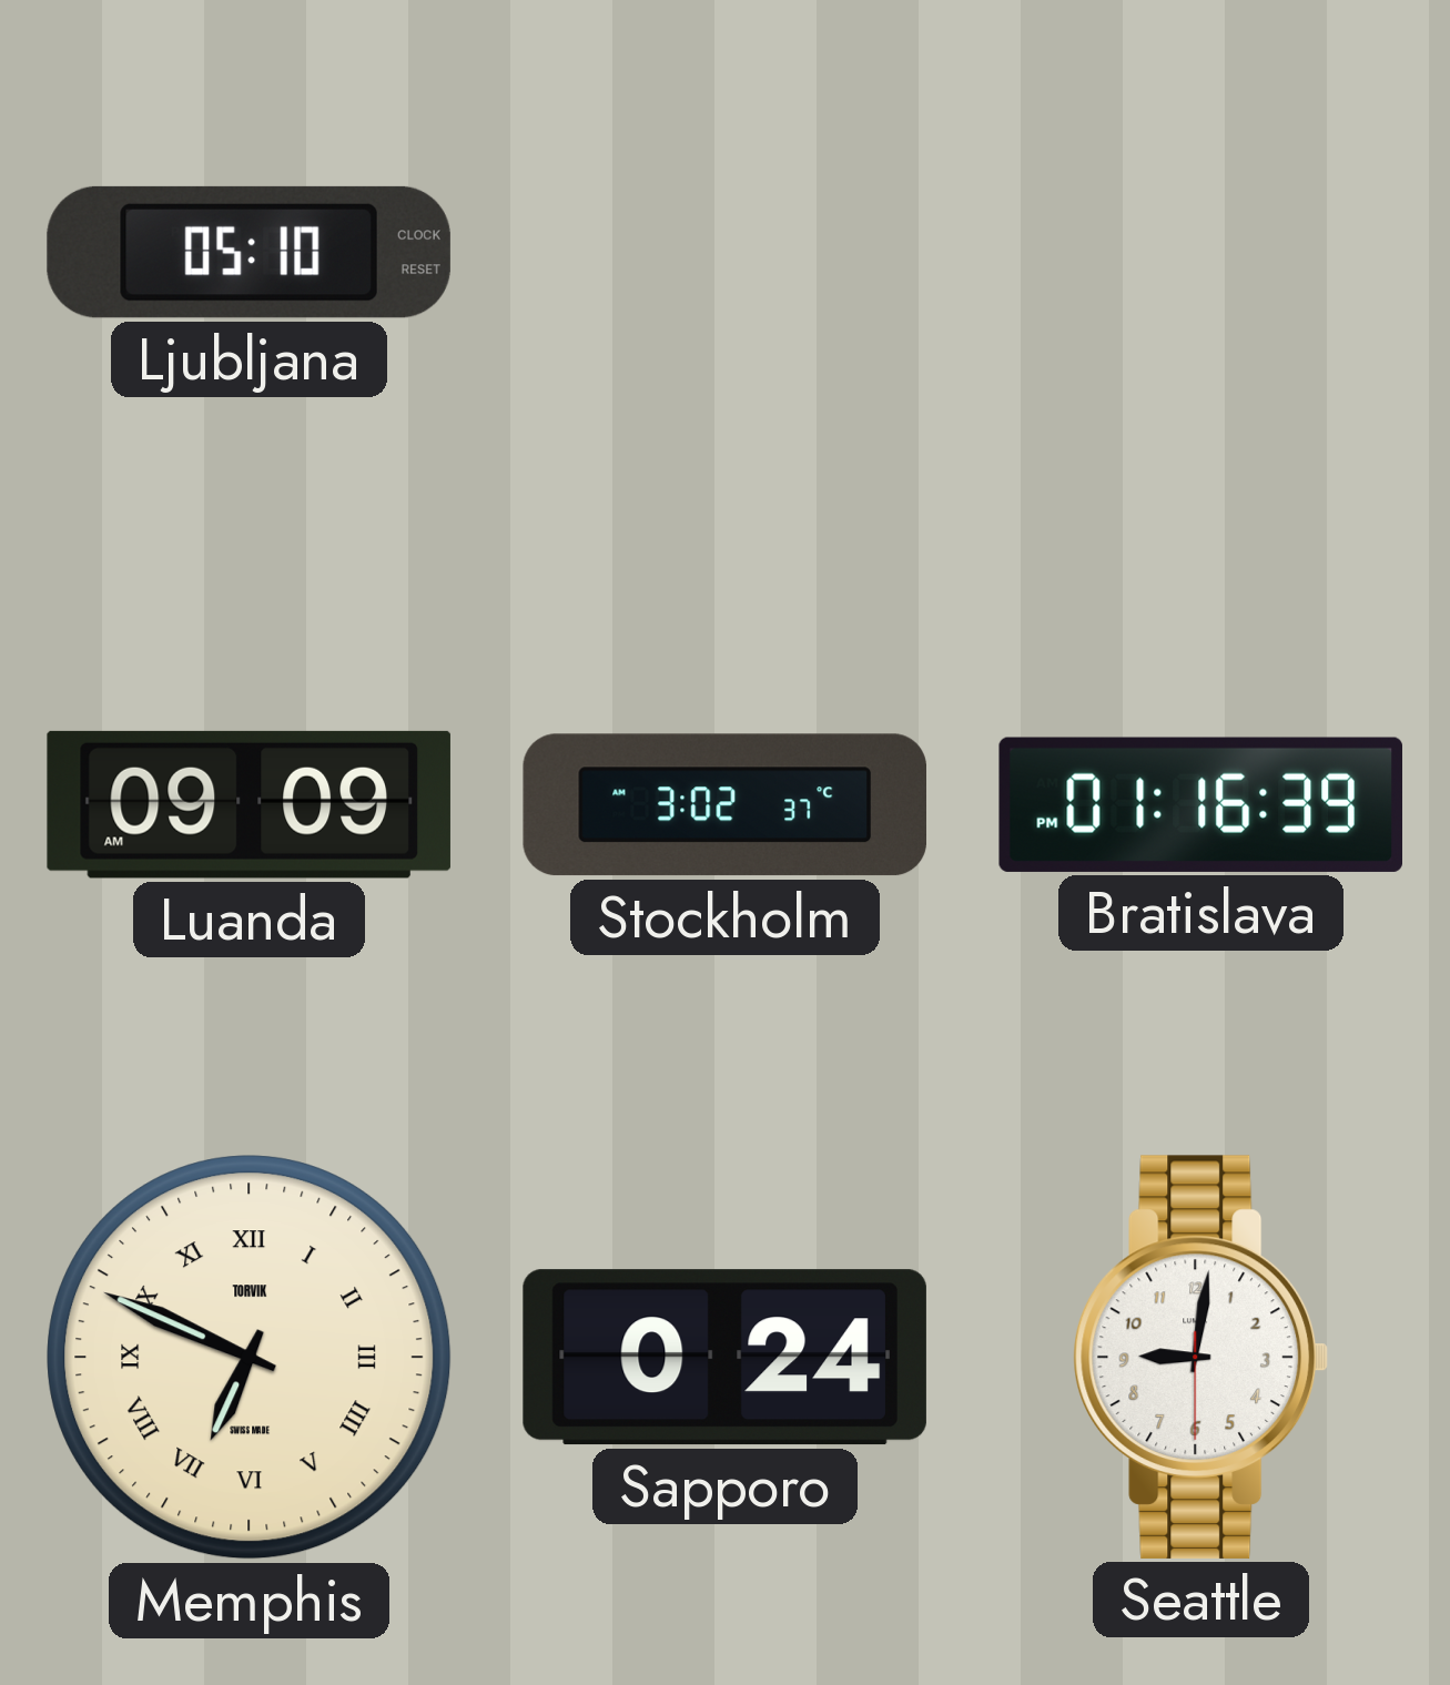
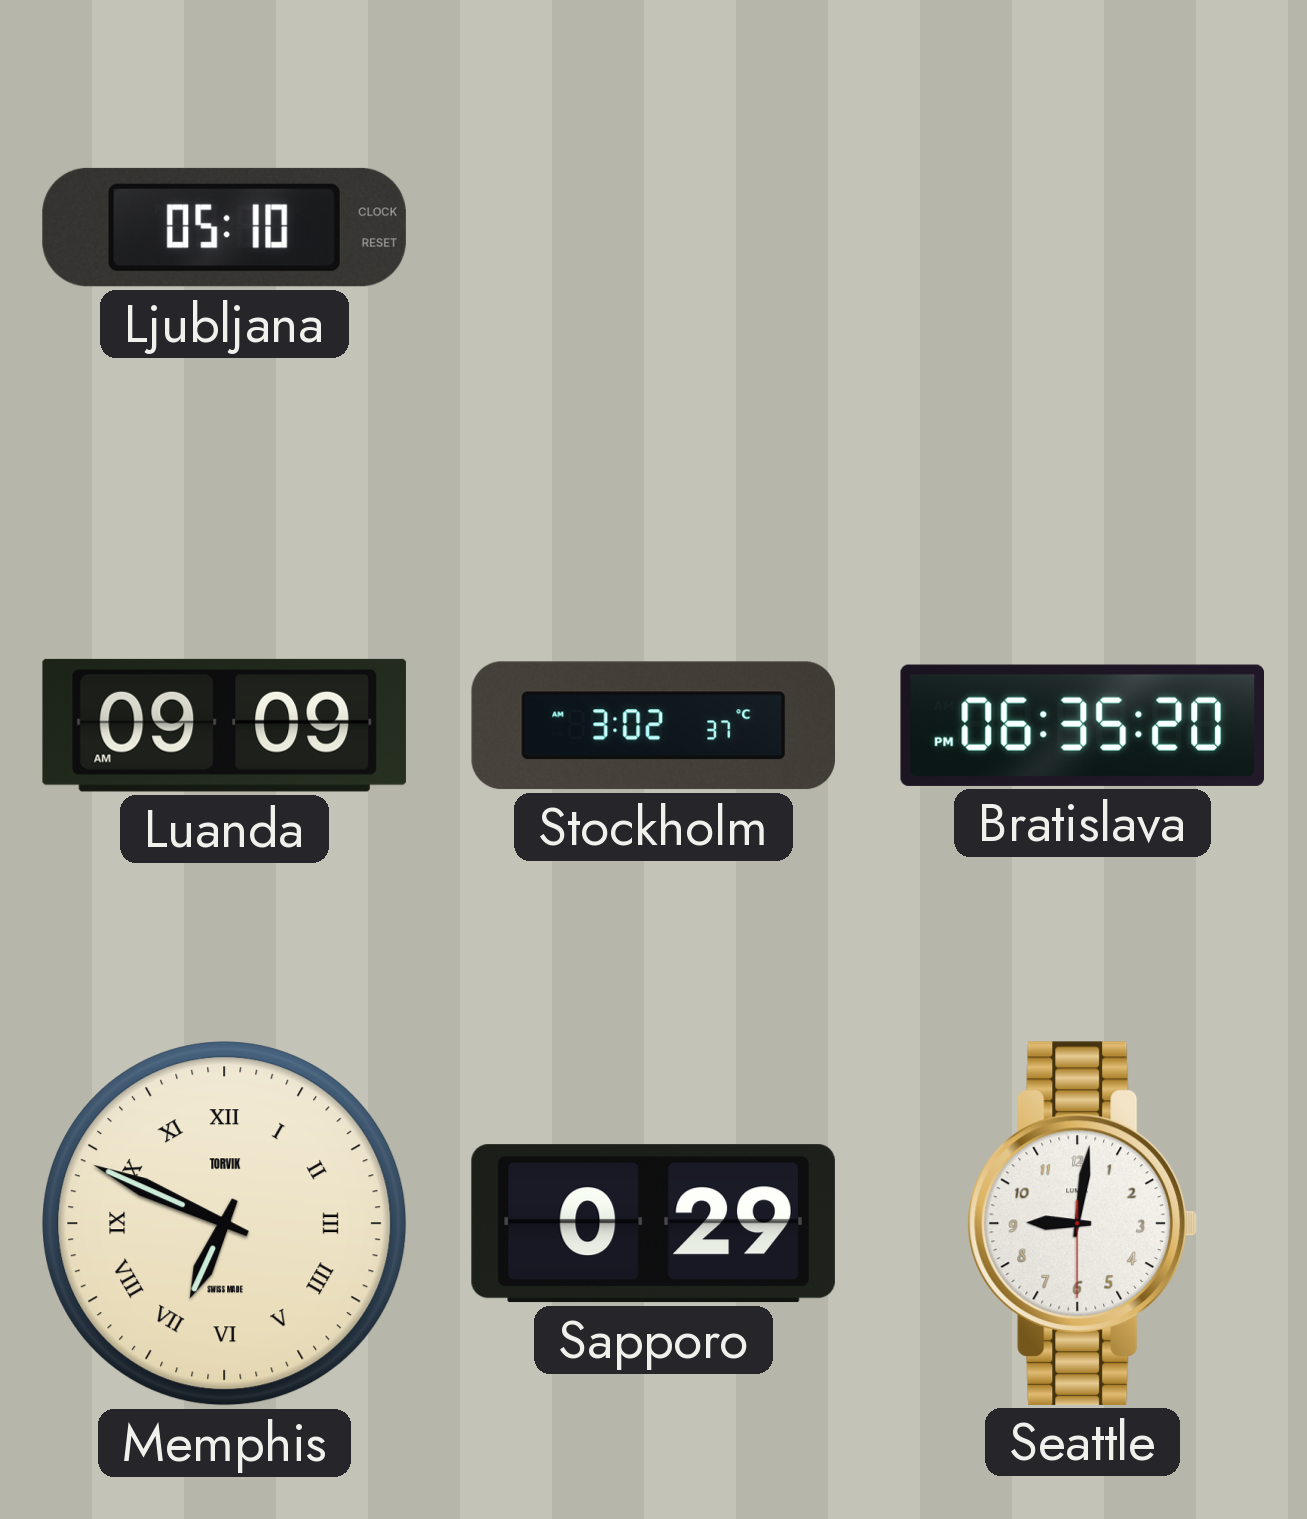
Bratislava: 01:16 -> 06:35 (1082, 725)
Sapporo: 0:24 -> 0:29 (653, 1224)
